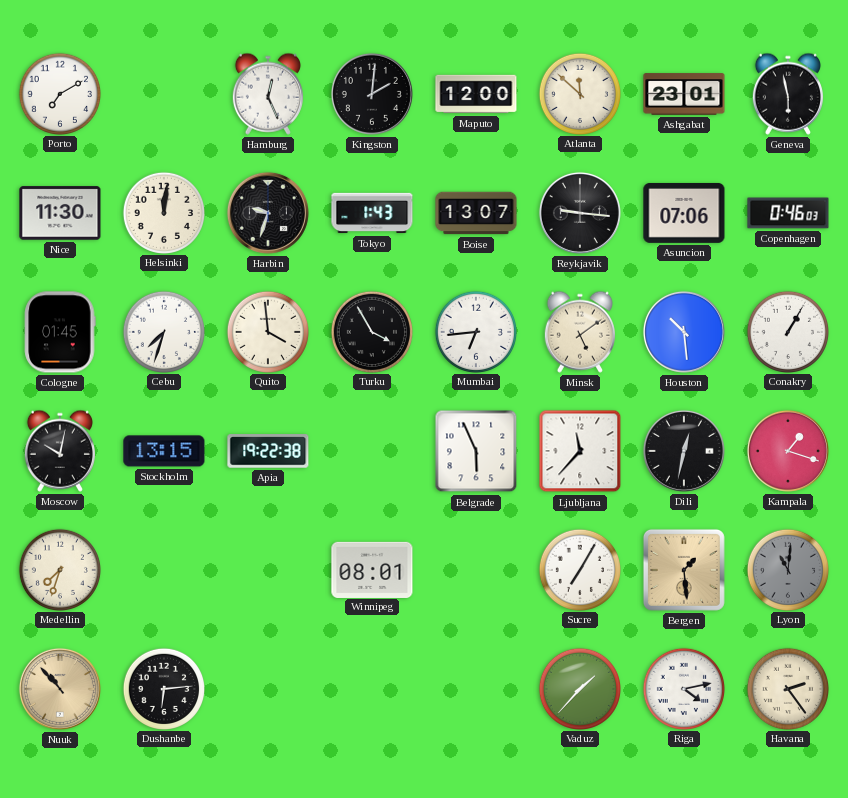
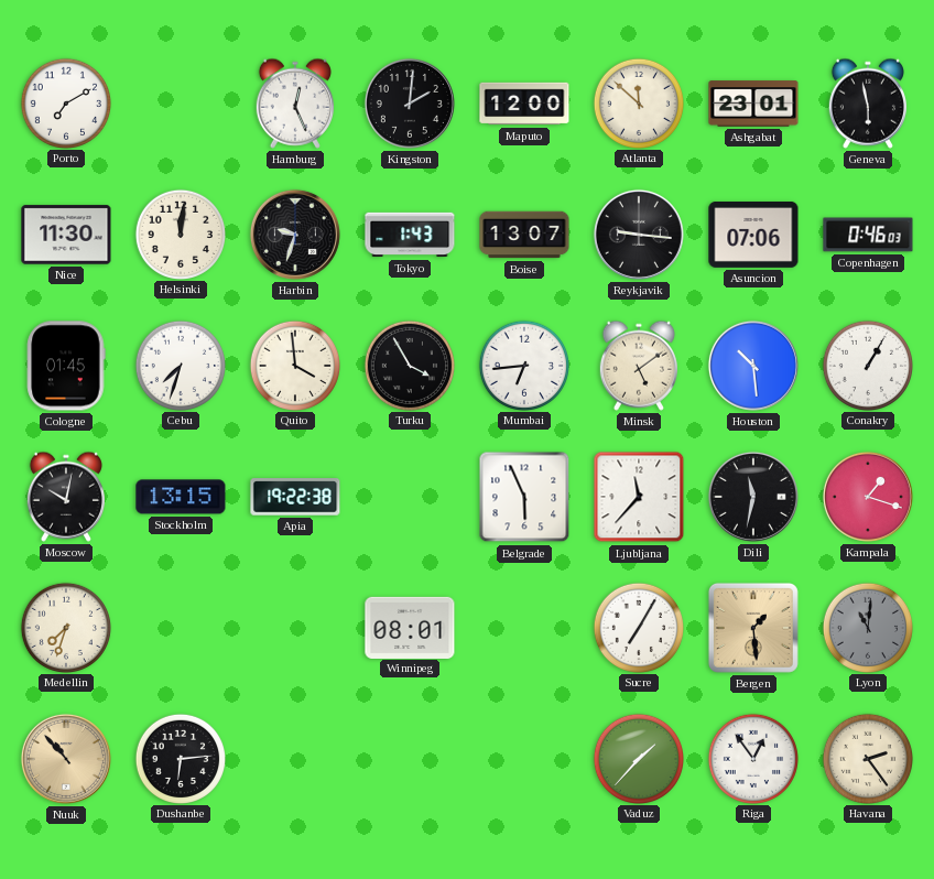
Dili: 12:32 -> 11:32 (753, 497)
Riga: 4:13 -> 12:54 (752, 758)
